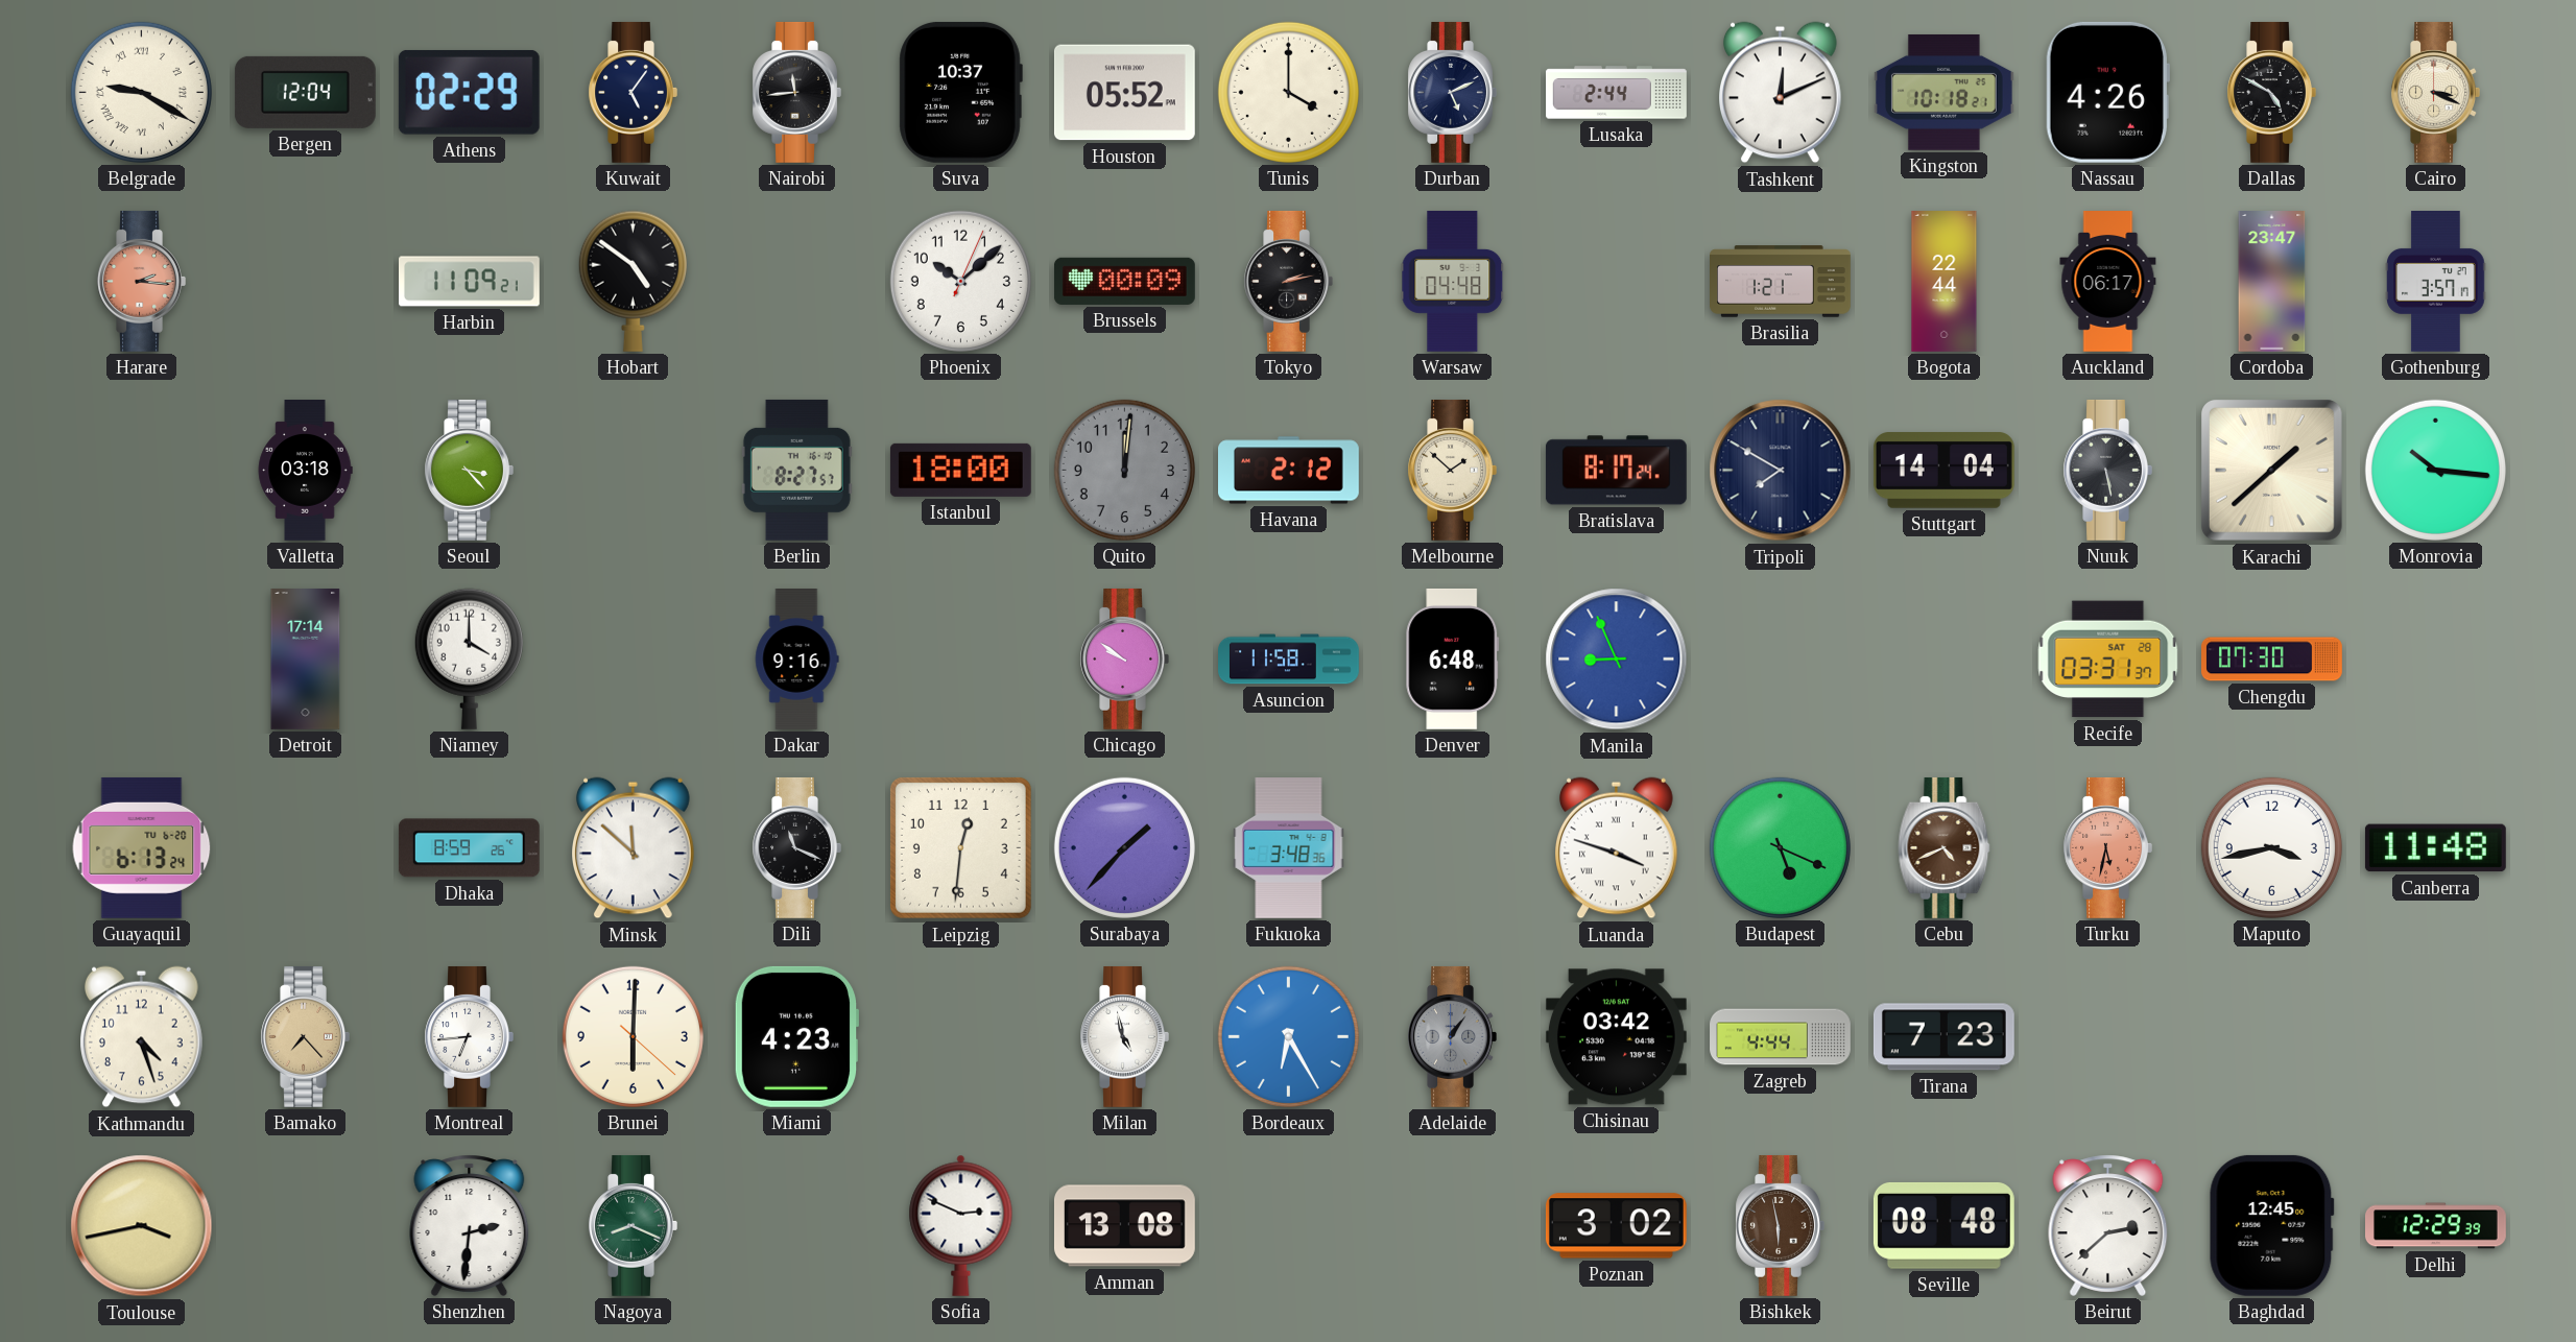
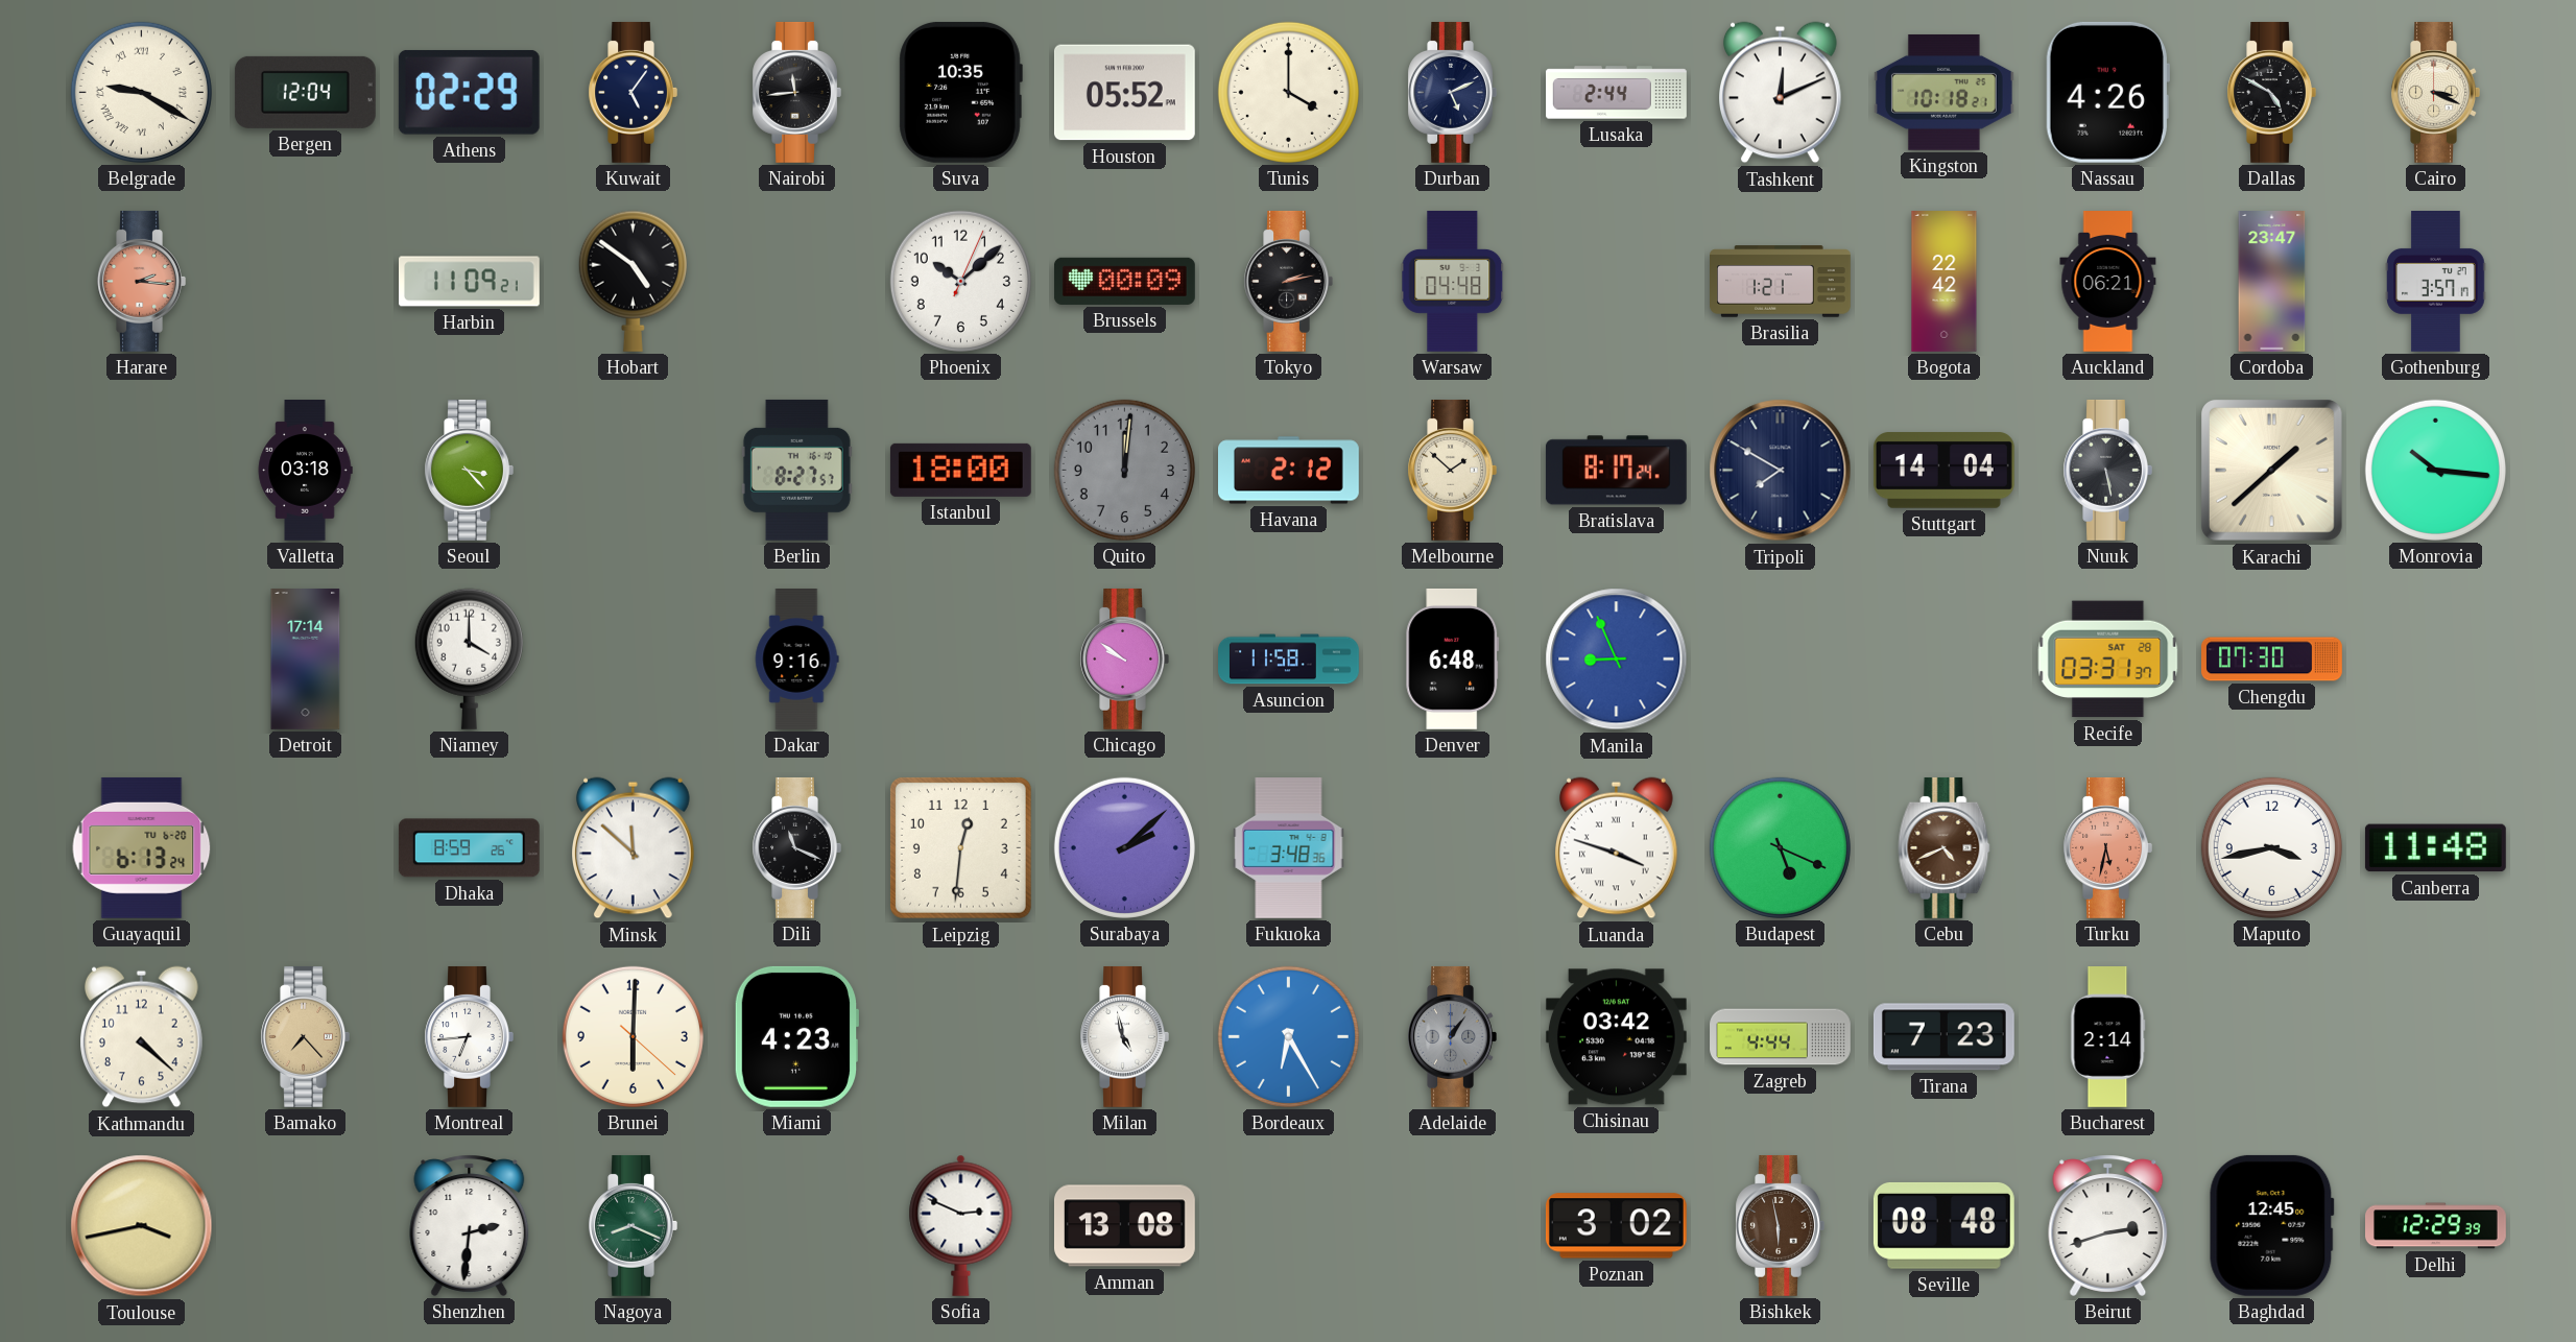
Suva: 10:37 -> 10:35 (960, 92)
Bogota: 22:44 -> 22:42 (1945, 282)
Auckland: 06:17 -> 06:21 (2108, 282)
Surabaya: 1:37 -> 2:08 (1124, 847)
Kathmandu: 4:27 -> 4:22 (142, 1037)
Bucharest: none -> 2:14 (2108, 1037)
Beirut: 2:38 -> 2:42 (2108, 1225)
